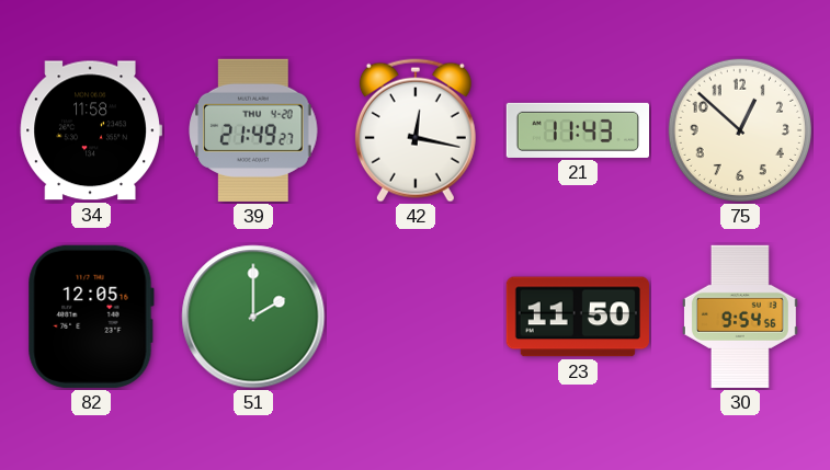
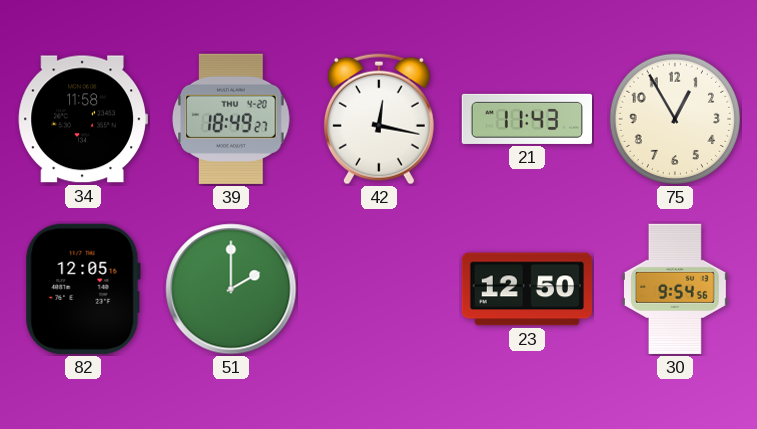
39: 21:49 -> 18:49 (231, 119)
75: 12:52 -> 12:55 (675, 119)
23: 11:50 -> 12:50 (527, 289)
